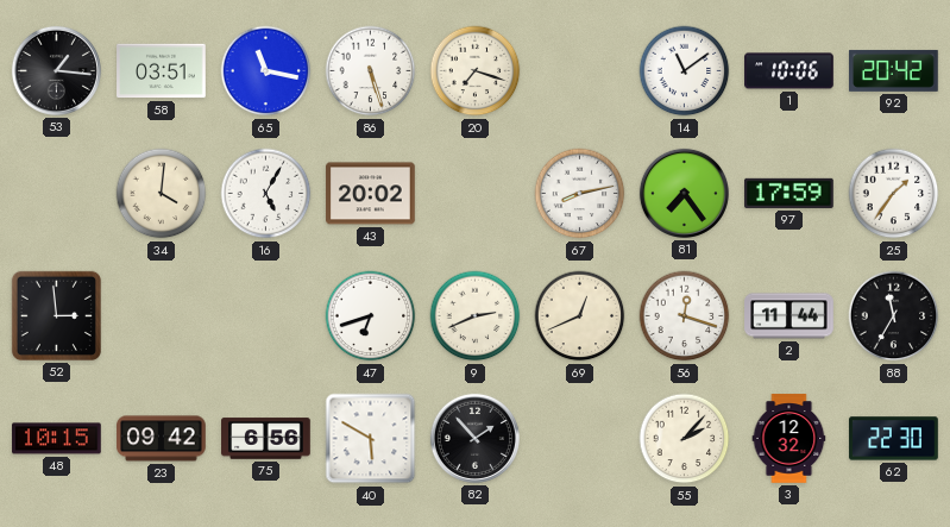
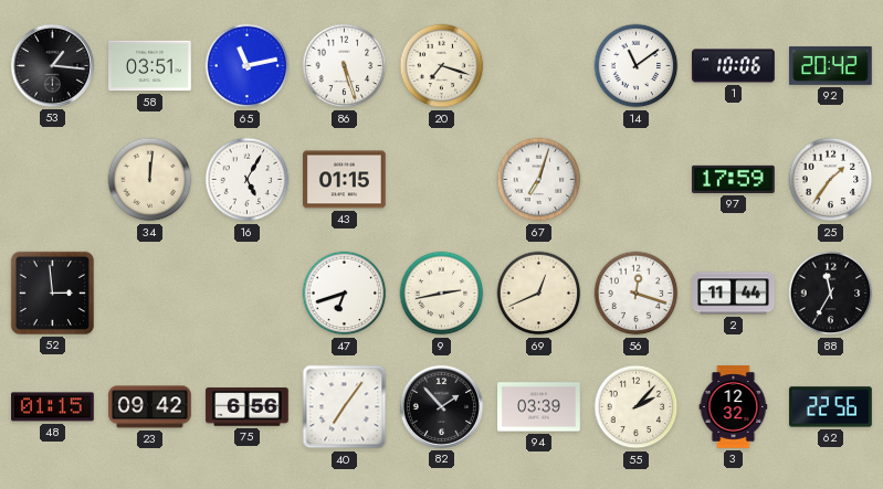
65: 11:17 -> 11:13 (248, 66)
34: 4:01 -> 12:01 (150, 180)
43: 20:02 -> 01:15 (345, 180)
67: 8:13 -> 7:03 (539, 180)
81: 7:24 -> none (684, 193)
9: 2:41 -> 2:43 (442, 294)
48: 10:15 -> 01:15 (53, 407)
40: 5:50 -> 7:06 (345, 407)
94: none -> 03:39 (539, 407)
62: 22:30 -> 22:56 (831, 407)
